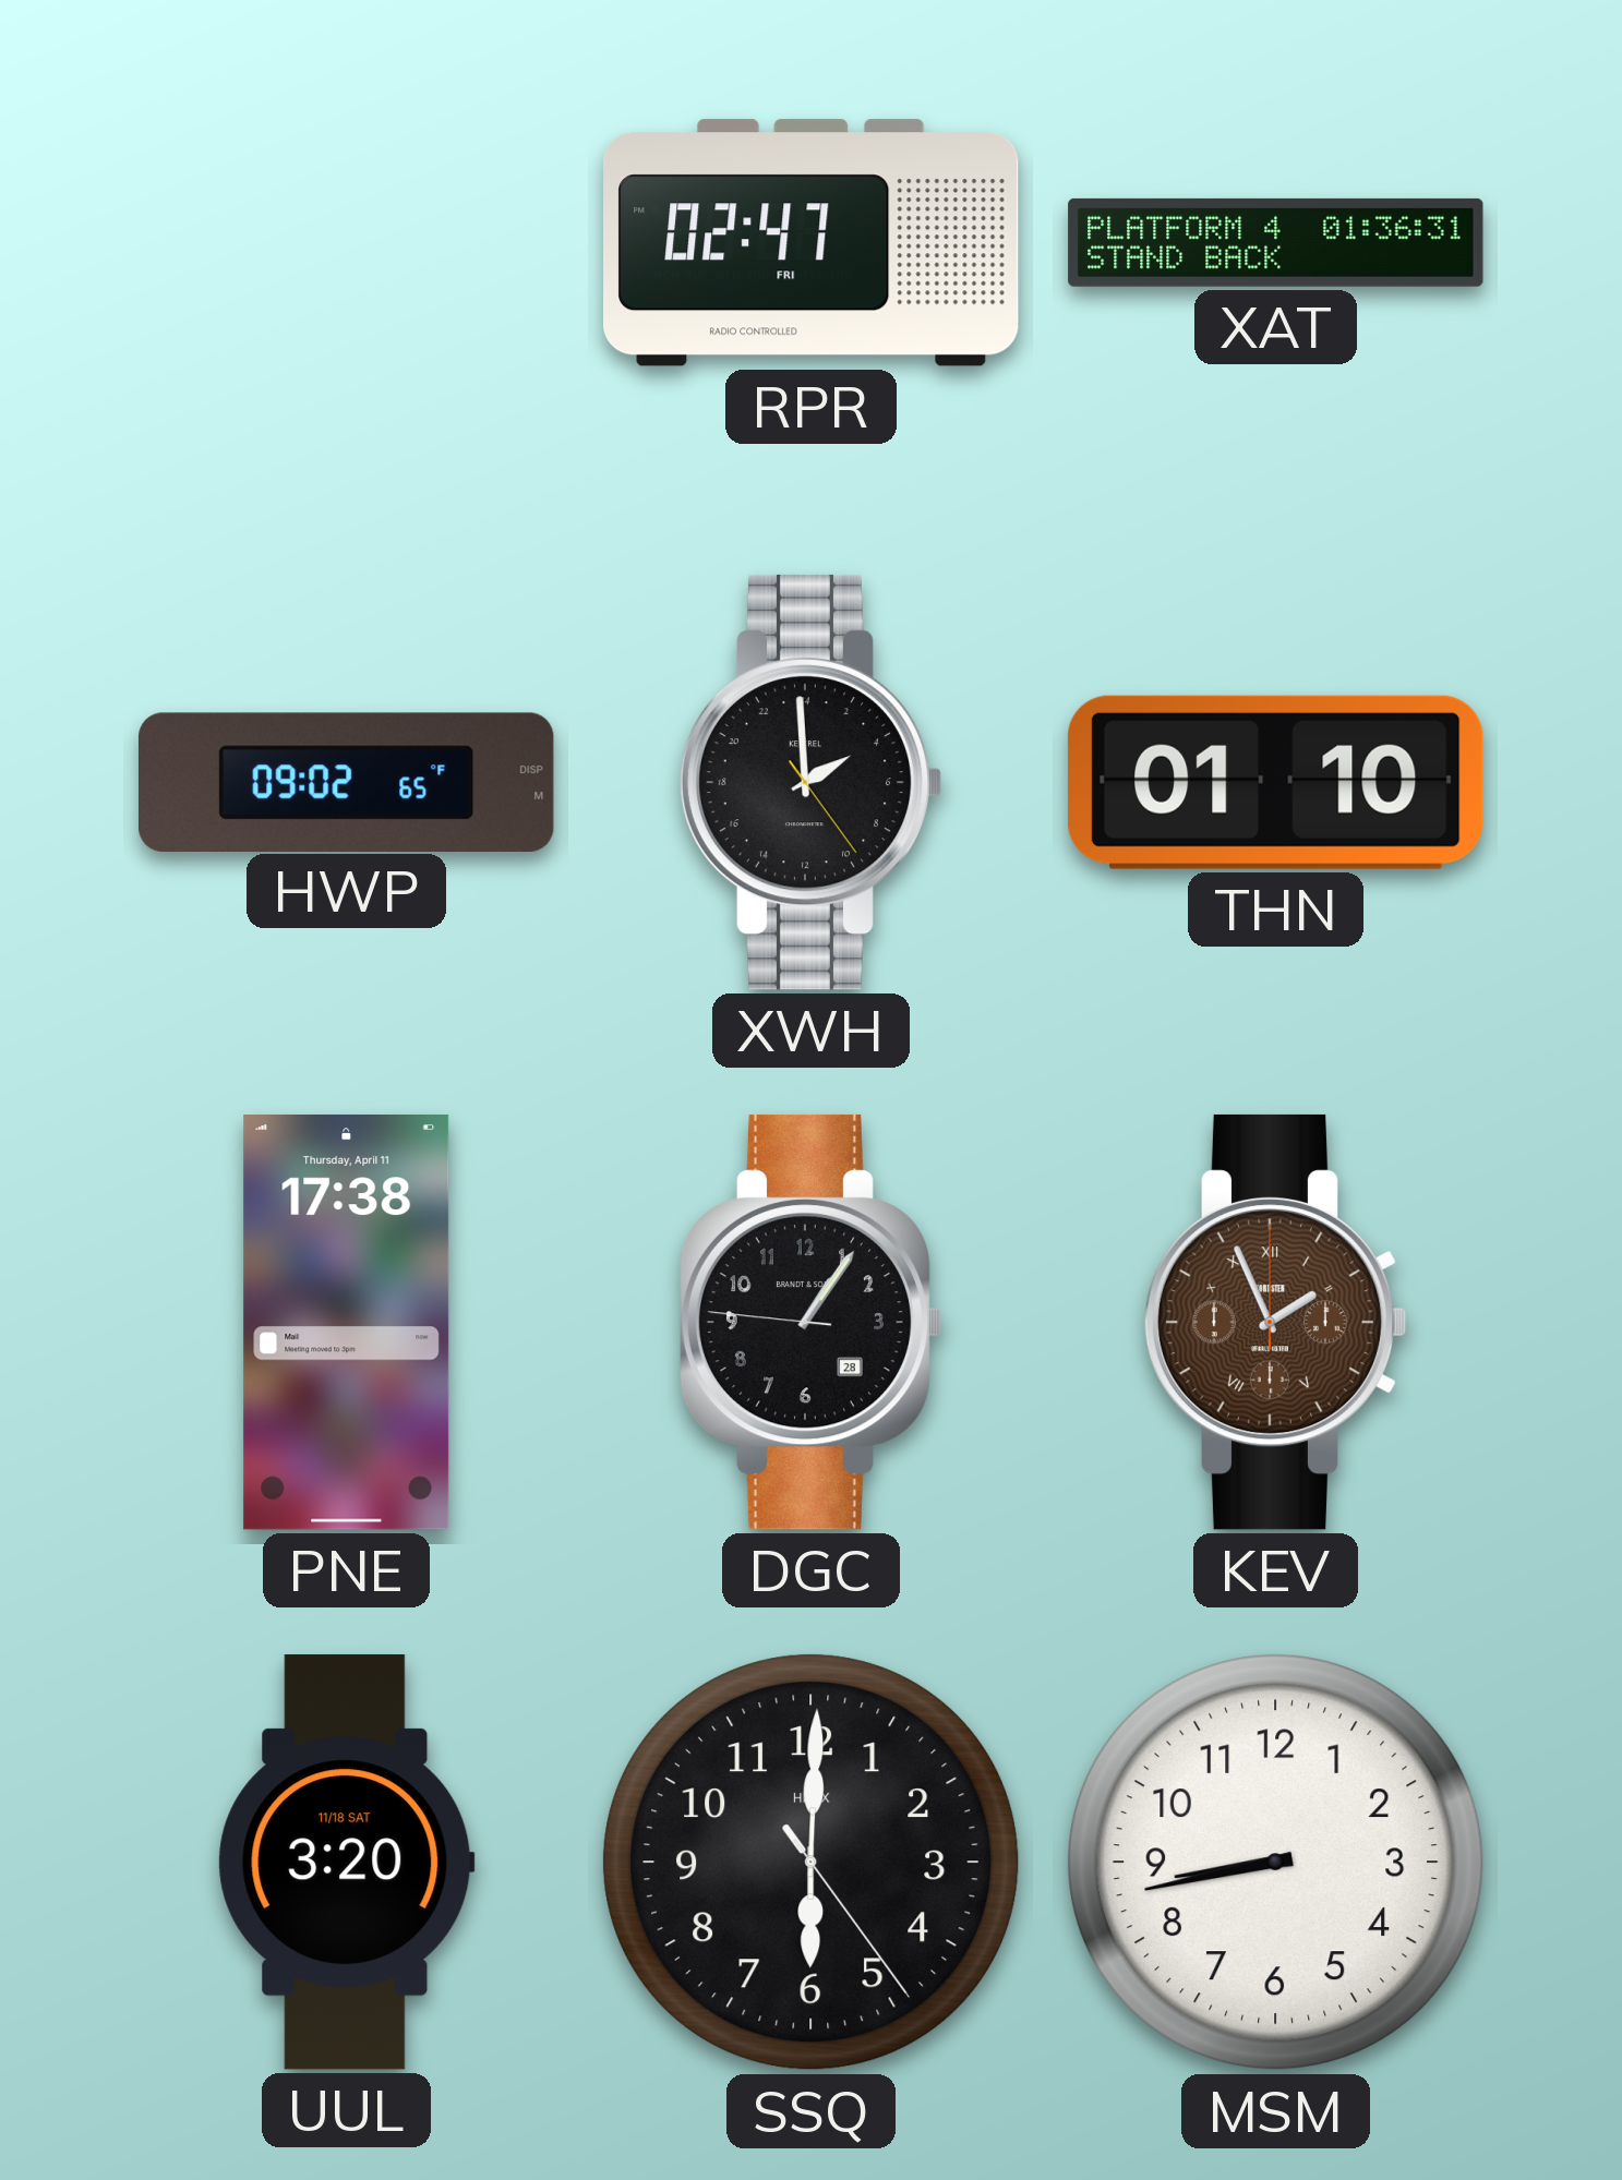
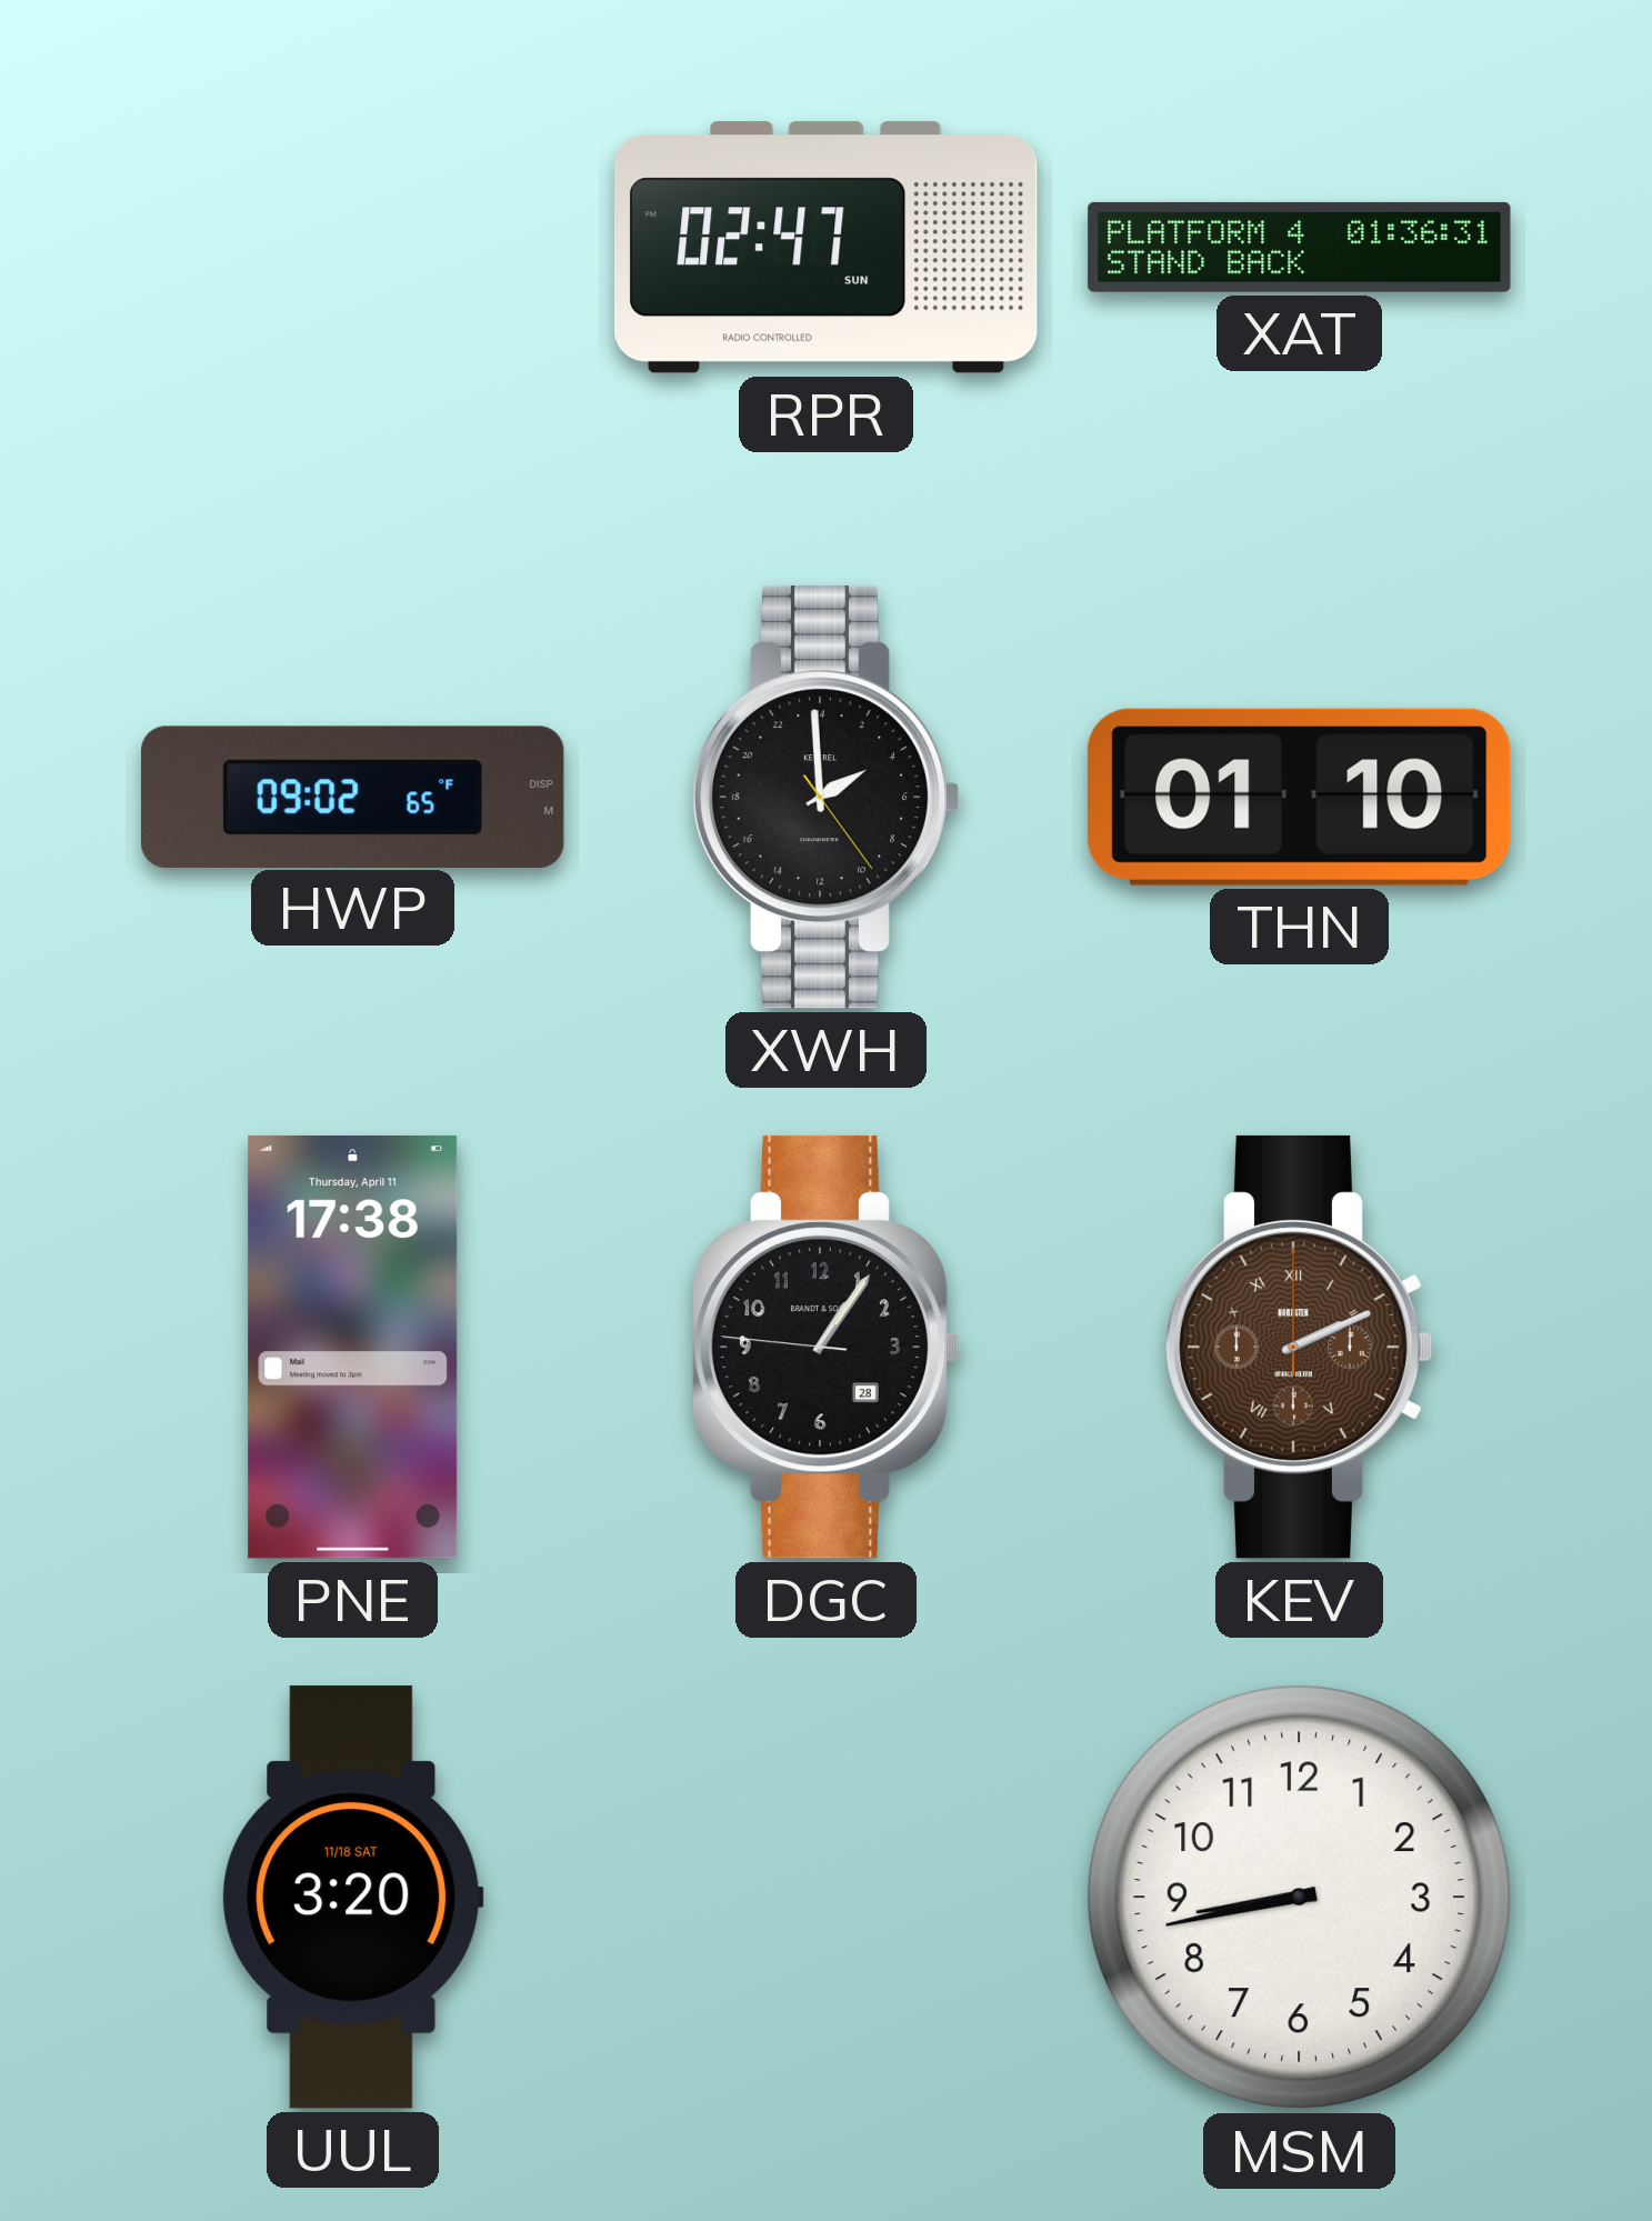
RPR date: FRI -> SUN (827, 248)
KEV: 1:56 -> 2:11 (1299, 1347)
SSQ: 6:00 -> none (812, 1863)
